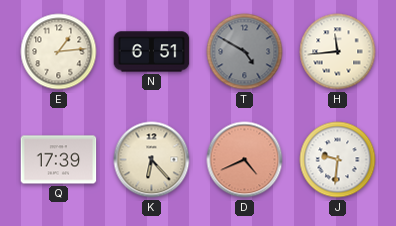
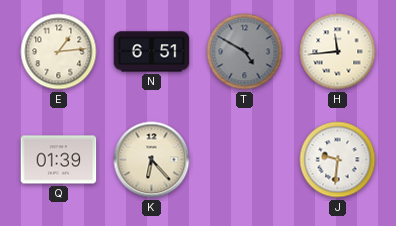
Q: 17:39 -> 01:39 (59, 160)
D: 4:41 -> none (245, 160)
